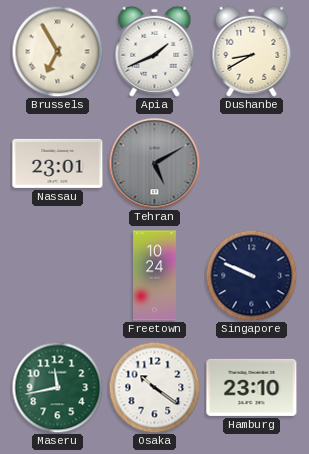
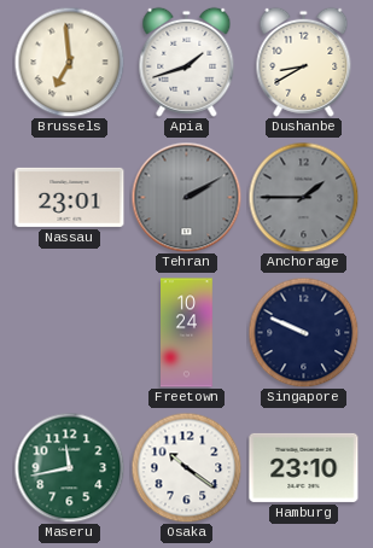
Brussels: 6:55 -> 6:59 (69, 62)
Apia: 1:41 -> 1:42 (187, 62)
Tehran: 5:10 -> 2:10 (186, 197)
Anchorage: none -> 1:45 (303, 197)
